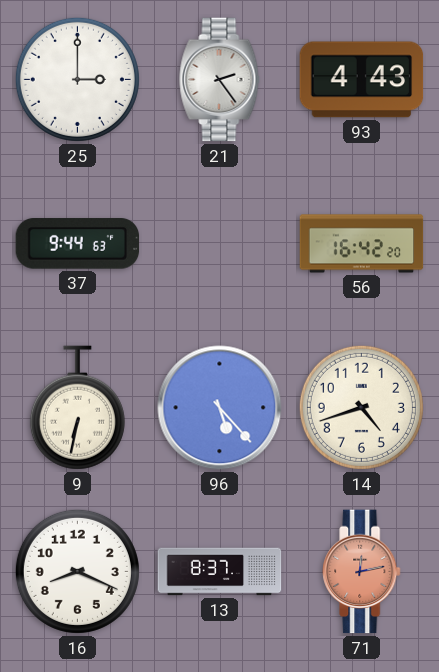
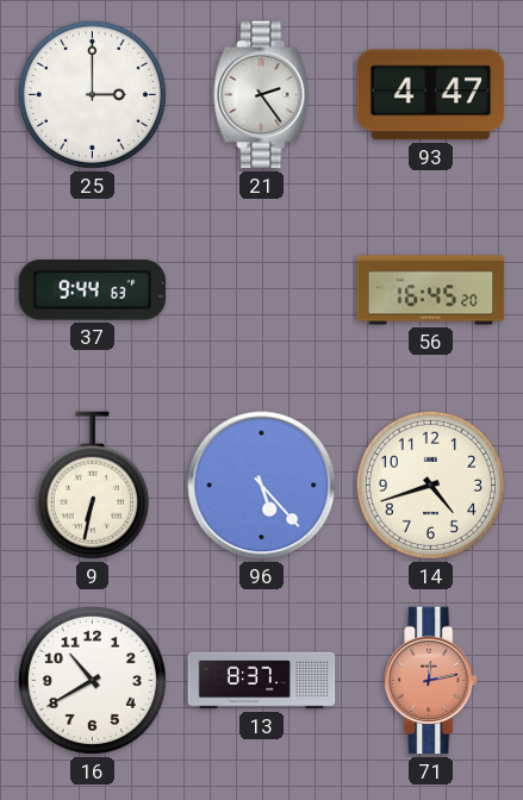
93: 4:43 -> 4:47 (431, 95)
56: 16:42 -> 16:45 (431, 290)
16: 8:19 -> 10:40 (92, 680)
